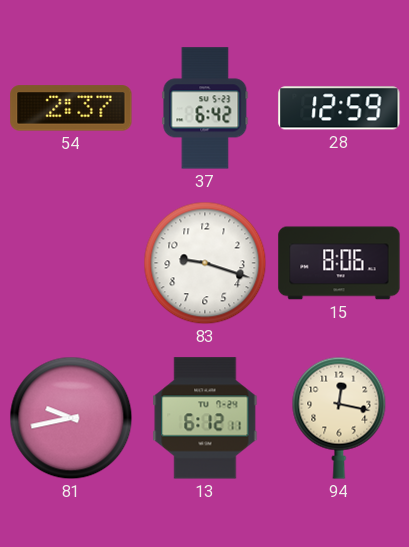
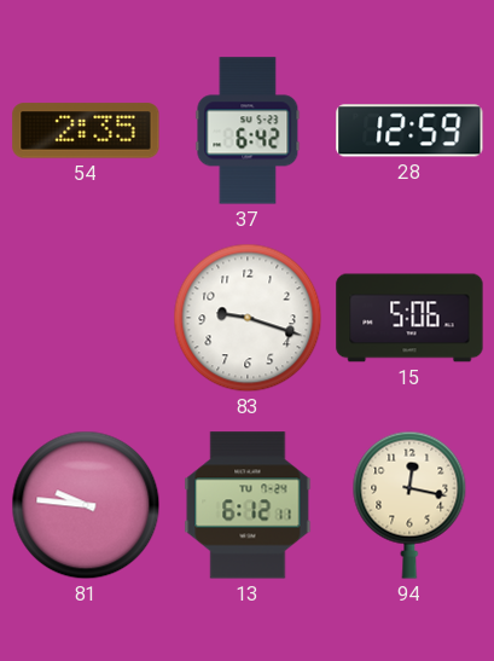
54: 2:37 -> 2:35 (86, 131)
15: 8:06 -> 5:06 (409, 318)
81: 9:43 -> 9:46 (86, 505)
